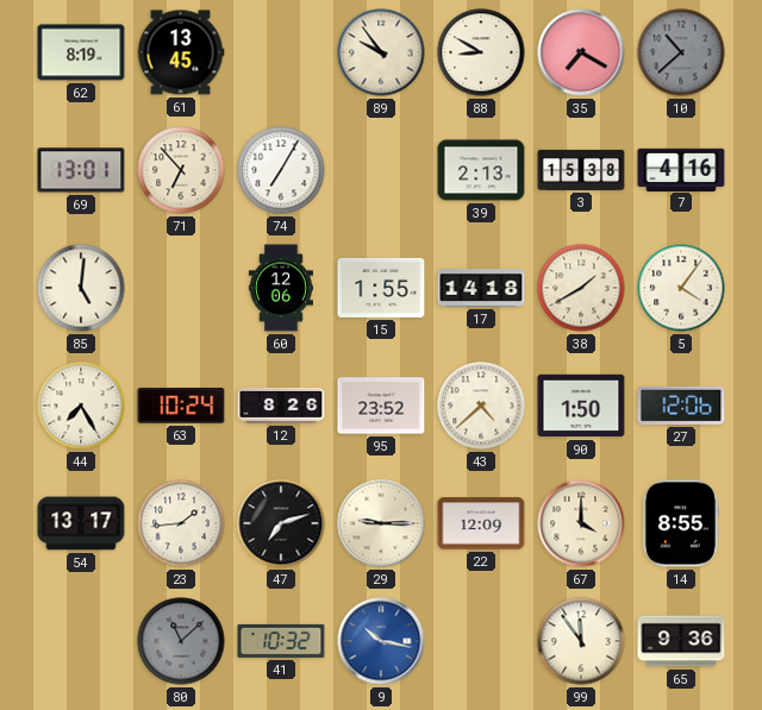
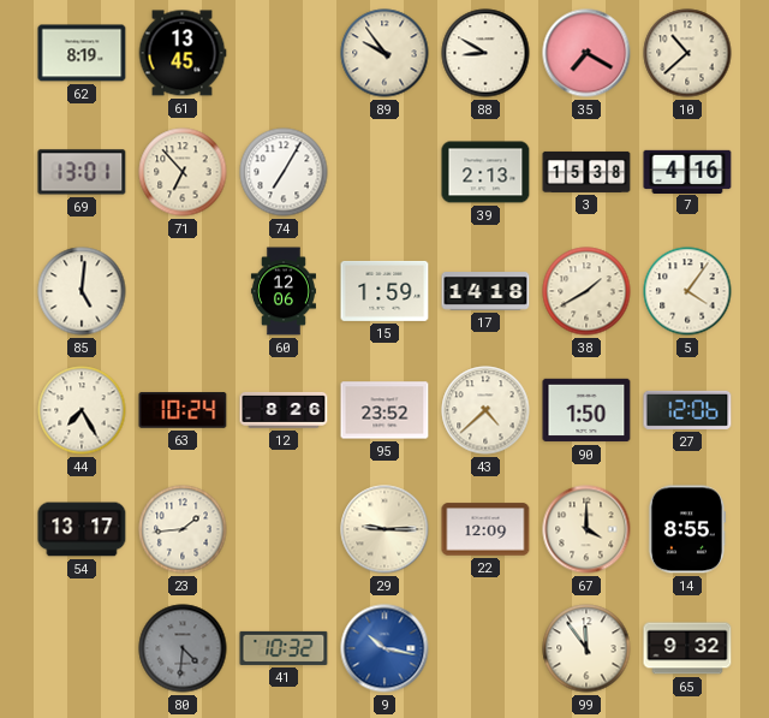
10 dial: grey -> cream (687, 53)
15: 1:55 -> 1:59 (384, 291)
47: 7:12 -> none (281, 523)
80: 11:08 -> 4:31 (183, 648)
65: 9:36 -> 9:32 (687, 648)
